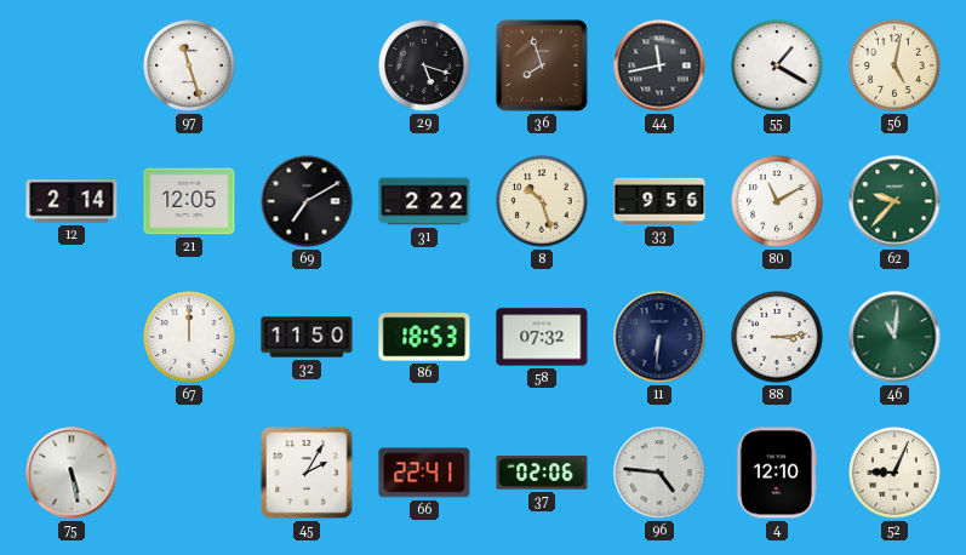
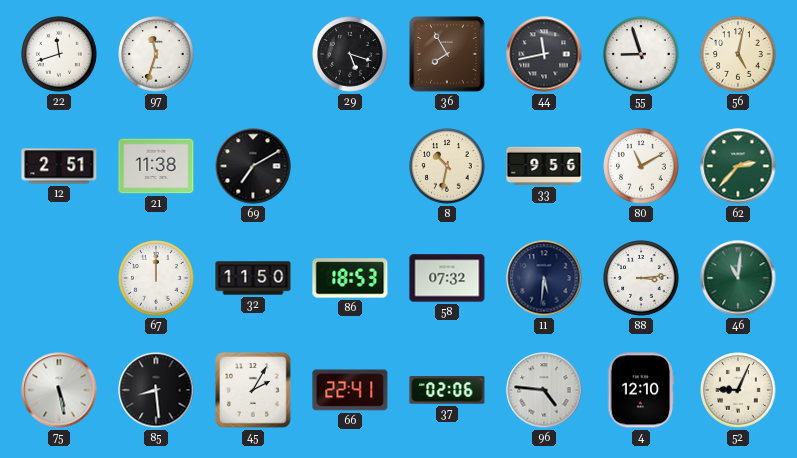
22: none -> 11:42 (59, 54)
97: 11:27 -> 11:33 (156, 54)
36: 7:57 -> 7:55 (447, 54)
55: 1:20 -> 8:57 (641, 54)
12: 2:14 -> 2:51 (59, 166)
21: 12:05 -> 11:38 (156, 166)
31: 2:22 -> none (424, 201)
8: 10:27 -> 10:32 (447, 166)
62: 9:37 -> 2:37 (738, 166)
11: 6:31 -> 5:31 (544, 278)
85: none -> 8:29 (156, 390)
